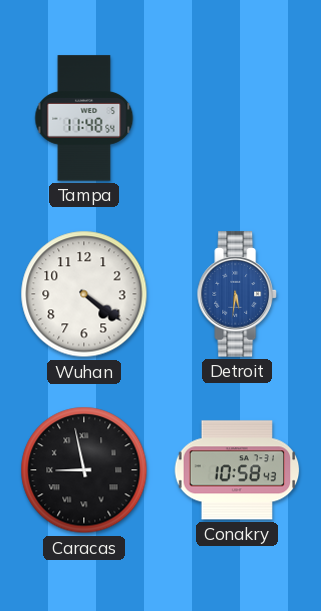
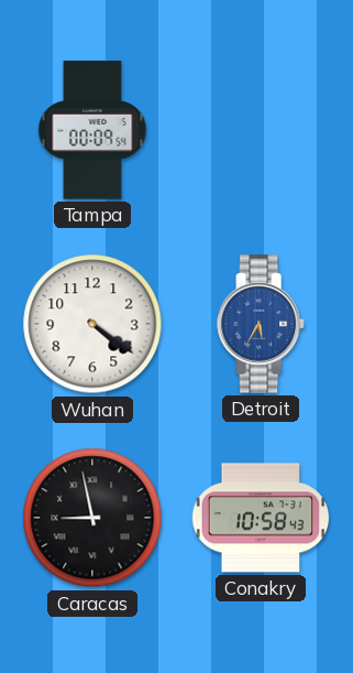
Tampa: 11:48 -> 00:09 (92, 130)
Detroit: 5:31 -> 5:35 (261, 324)
